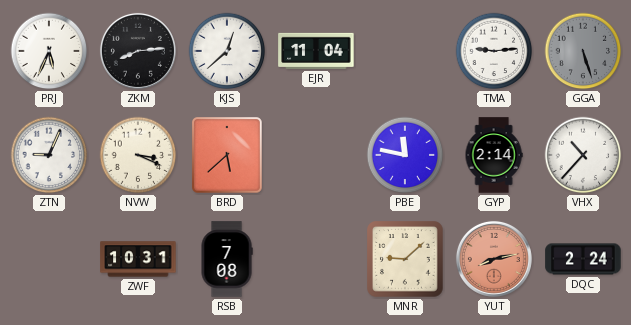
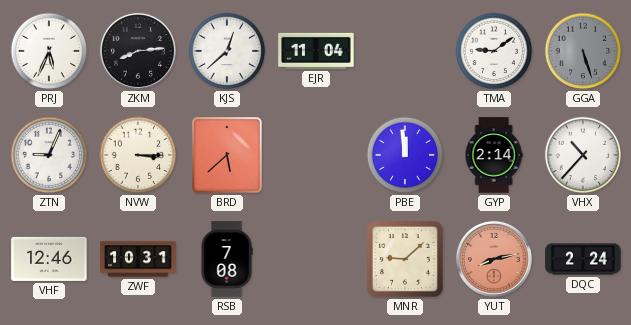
TMA: 9:14 -> 9:09 (494, 51)
NVW: 3:19 -> 3:15 (138, 155)
PBE: 11:47 -> 11:59 (405, 155)
VHF: none -> 12:46 (49, 259)
